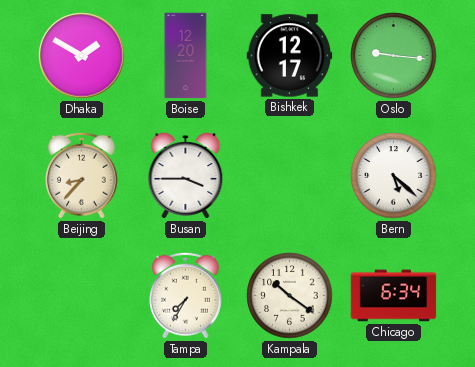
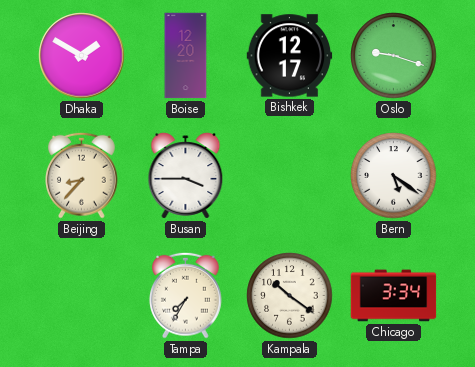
Oslo: 9:16 -> 9:18 (394, 56)
Bern: 5:22 -> 5:21 (394, 176)
Chicago: 6:34 -> 3:34 (394, 296)
